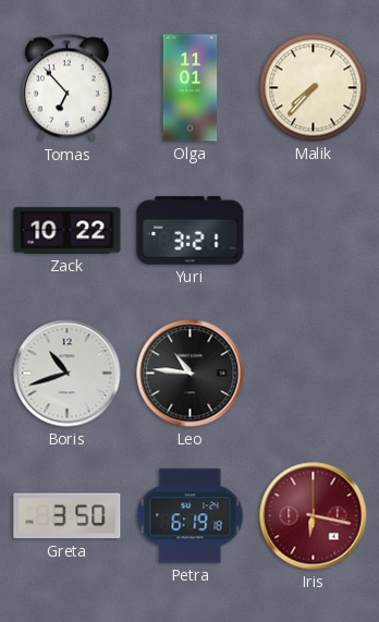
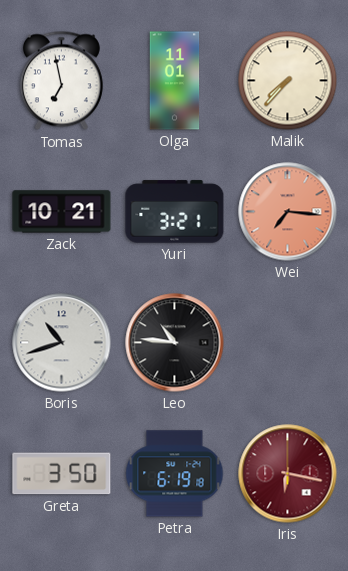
Tomas: 6:53 -> 6:58 (61, 81)
Zack: 10:22 -> 10:21 (62, 212)
Wei: none -> 7:16 (288, 212)
